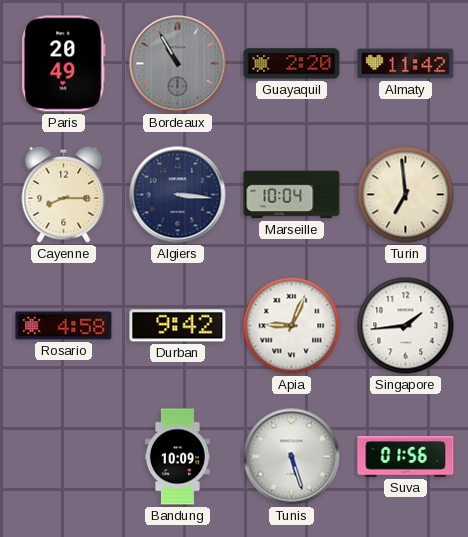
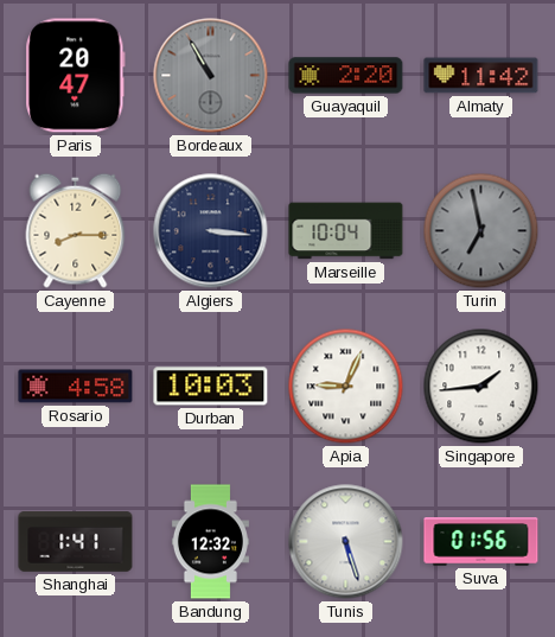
Paris: 20:49 -> 20:47 (76, 76)
Turin: 6:59 -> 6:58 (481, 231)
Turin dial: cream -> grey (481, 231)
Durban: 9:42 -> 10:03 (211, 387)
Shanghai: none -> 1:41 (76, 542)
Bandung: 10:09 -> 12:32 (210, 542)
